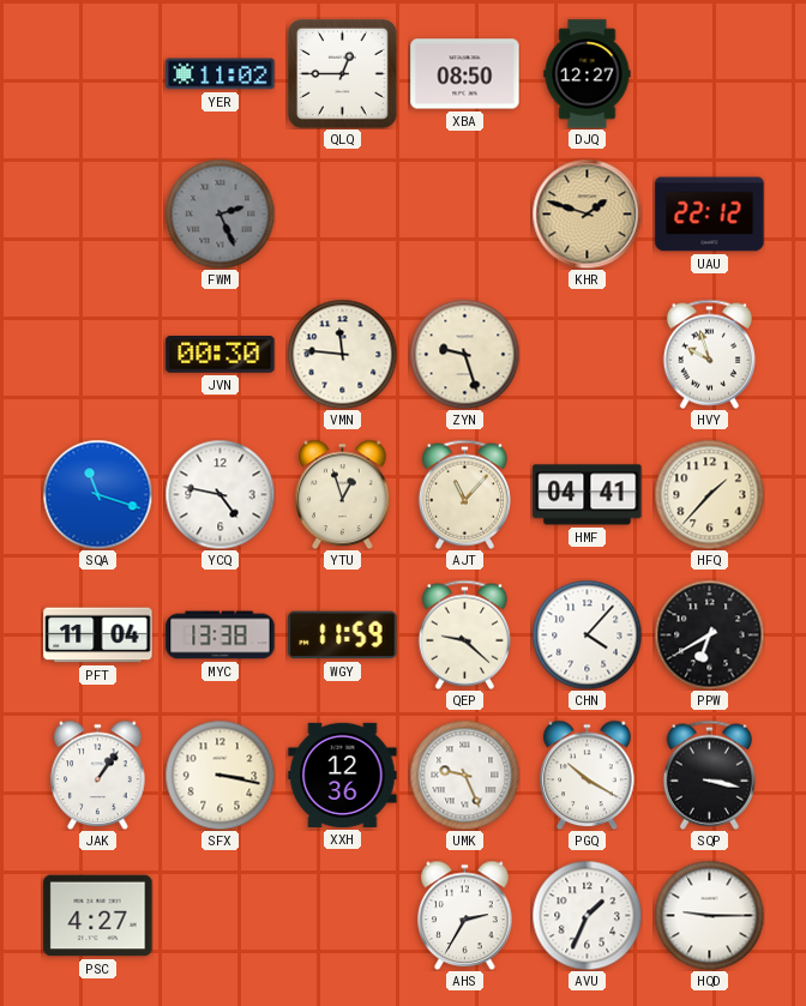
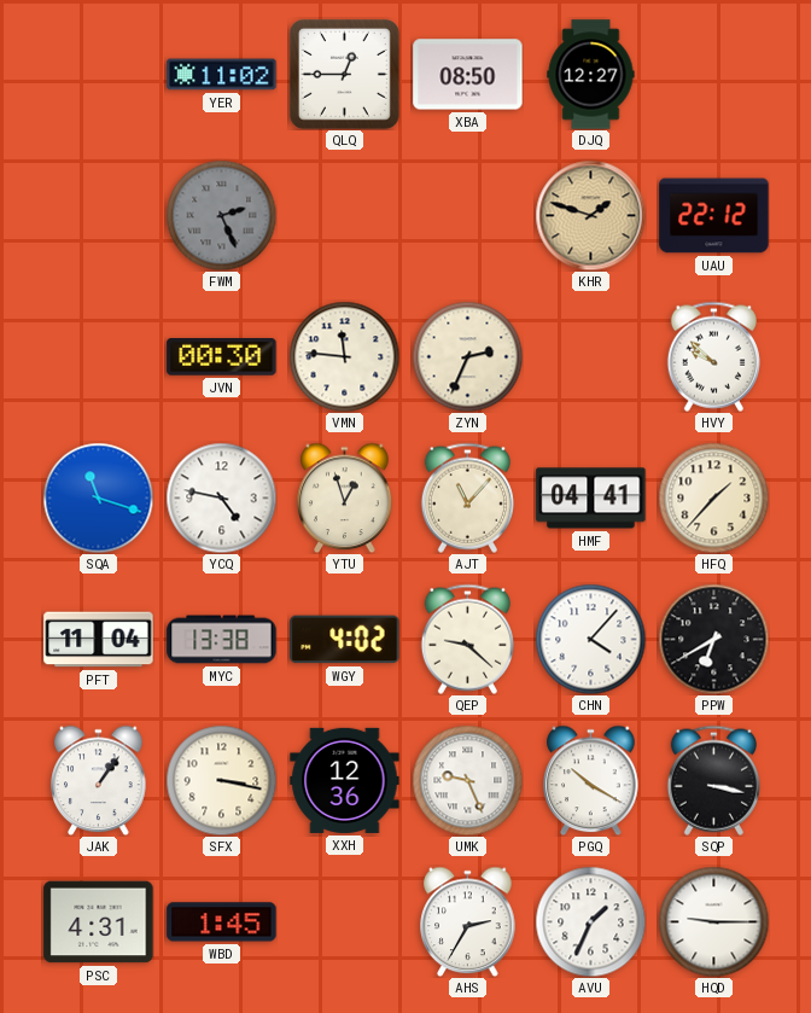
ZYN: 9:27 -> 2:34 (467, 356)
HVY: 9:57 -> 9:52 (713, 356)
WGY: 11:59 -> 4:02 (345, 640)
PSC: 4:27 -> 4:31 (99, 922)
WBD: none -> 1:45 (222, 922)
